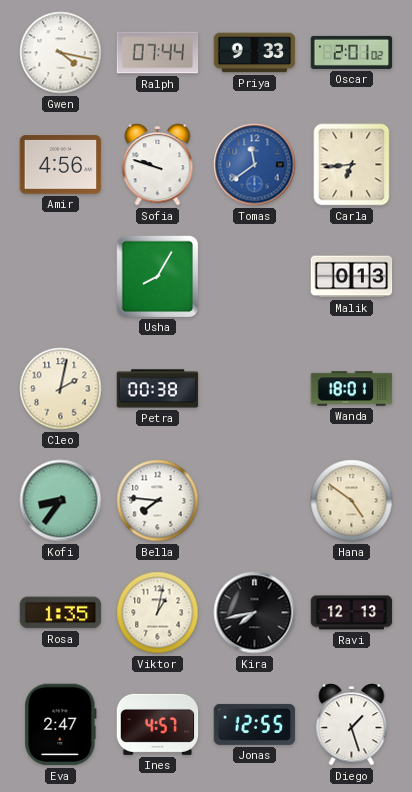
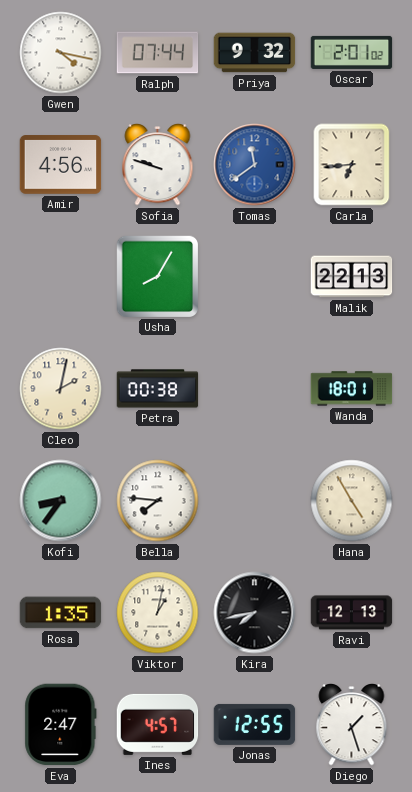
Priya: 9:33 -> 9:32 (255, 53)
Malik: 0:13 -> 22:13 (352, 277)
Hana: 4:51 -> 4:55 (352, 501)
